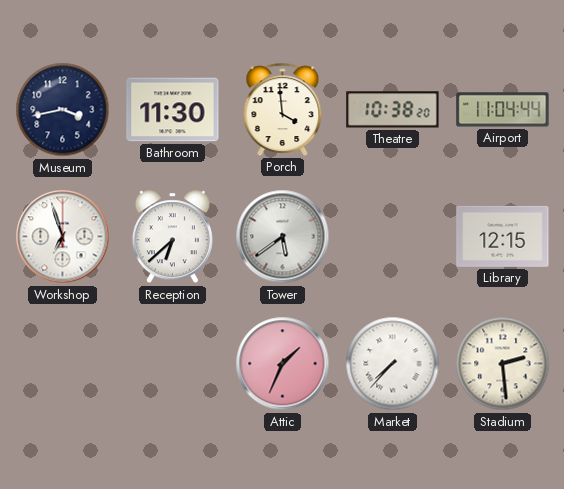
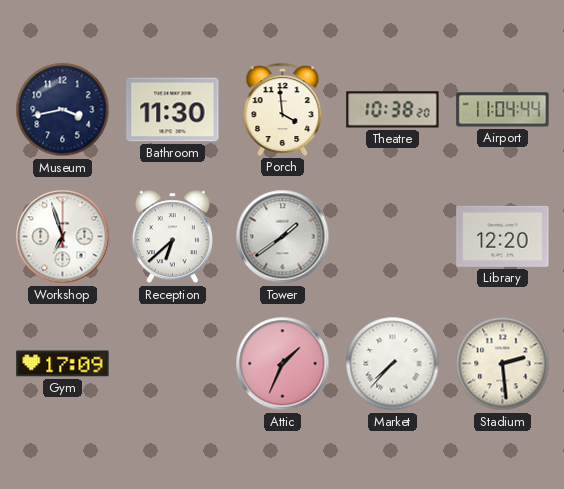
Tower: 5:39 -> 1:39 (283, 237)
Library: 12:15 -> 12:20 (503, 236)
Gym: none -> 17:09 (63, 364)
